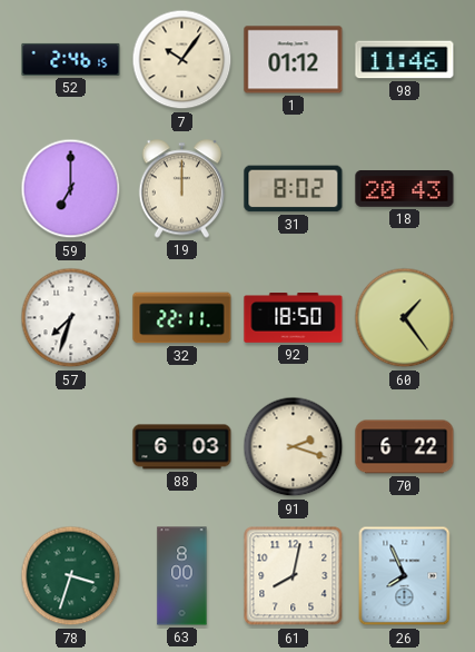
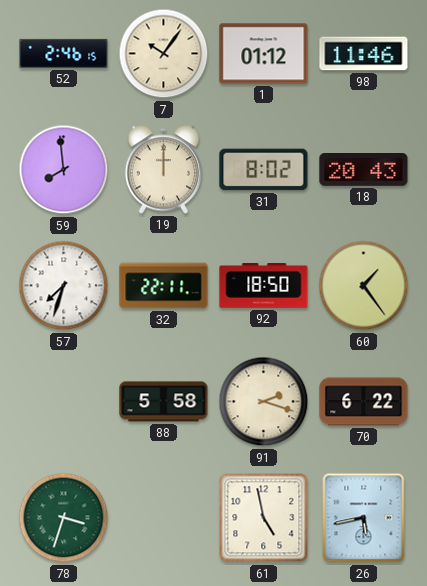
59: 7:00 -> 7:59 (64, 170)
88: 6:03 -> 5:58 (164, 402)
63: 8:00 -> none (182, 576)
61: 8:02 -> 4:58 (264, 518)
26: 7:56 -> 5:43 (364, 518)
